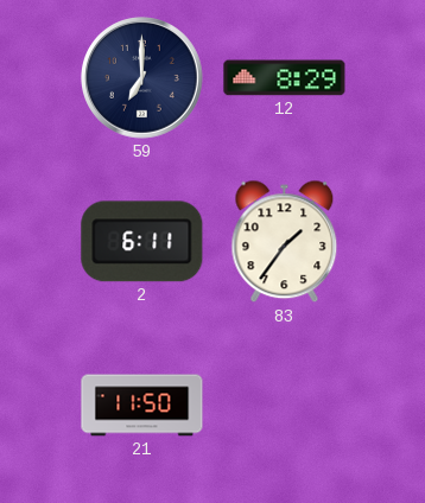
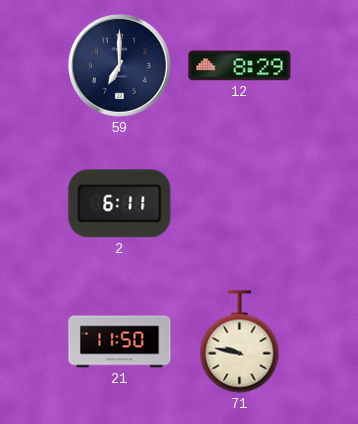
83: 1:36 -> none (285, 242)
71: none -> 9:47 (240, 342)
